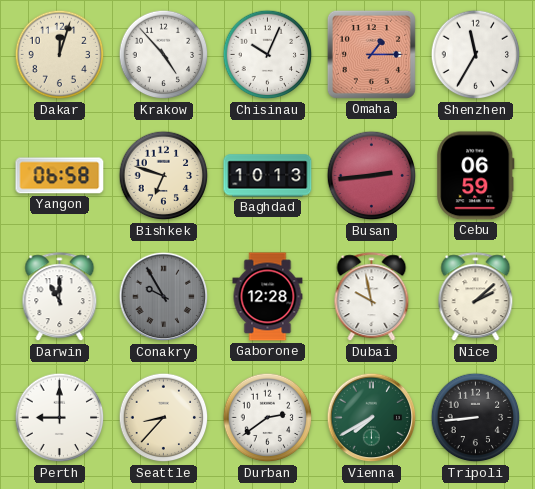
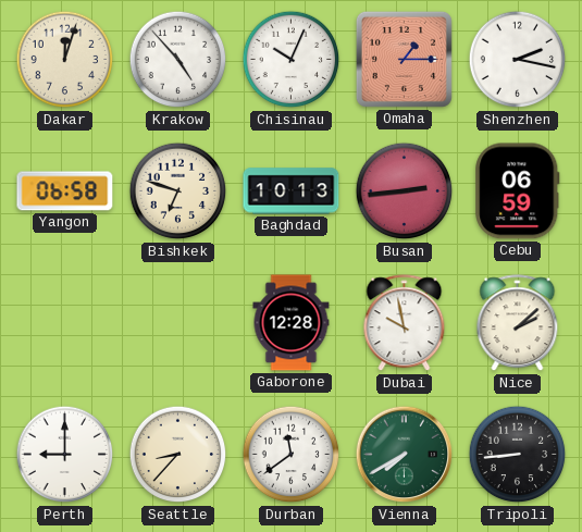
Shenzhen: 11:35 -> 2:17 (518, 60)
Darwin: 11:00 -> none (60, 297)
Conakry: 9:55 -> none (164, 297)
Durban: 2:39 -> 11:39 (292, 455)
